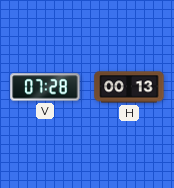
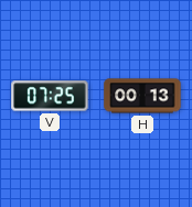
V: 07:28 -> 07:25 (50, 96)
